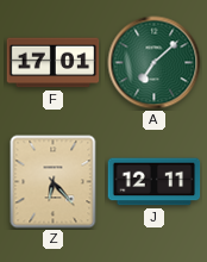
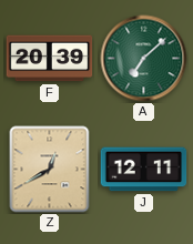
F: 17:01 -> 20:39 (50, 59)
Z: 6:23 -> 12:40 (50, 170)
